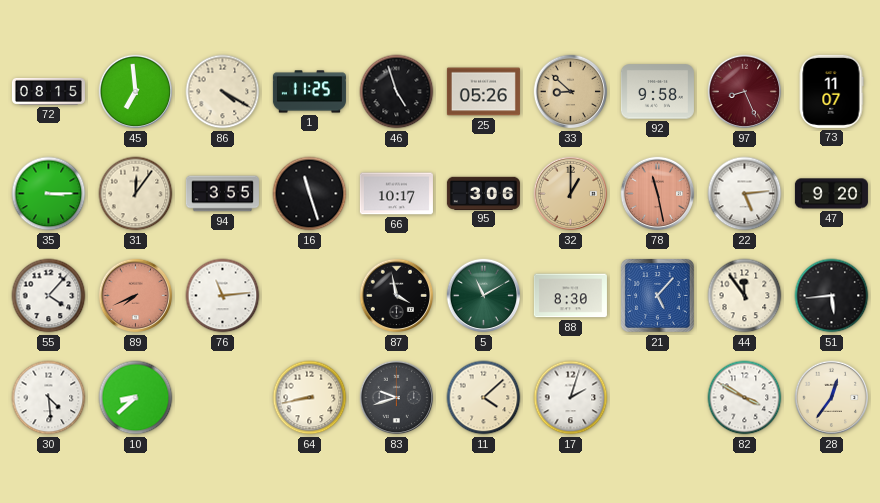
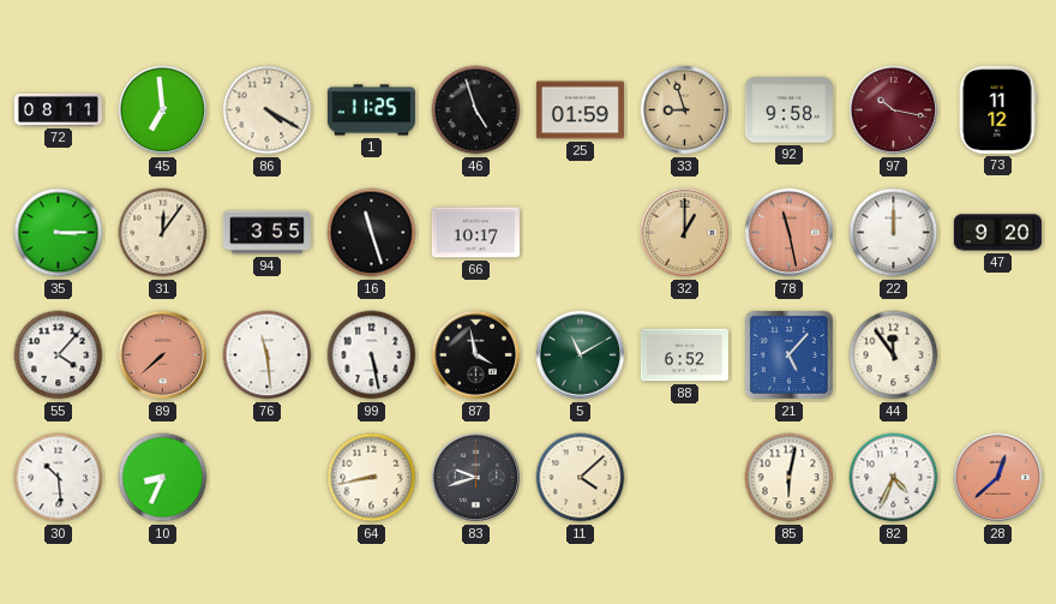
72: 08:15 -> 08:11 (58, 109)
25: 05:26 -> 01:59 (580, 110)
33: 8:52 -> 8:57 (685, 110)
97: 8:26 -> 10:17 (894, 110)
73: 11:07 -> 11:12 (997, 109)
95: 3:06 -> none (483, 193)
22: 5:14 -> 12:00 (894, 233)
89: 7:41 -> 7:38 (163, 355)
76: 11:14 -> 11:29 (268, 355)
99: none -> 5:28 (372, 355)
88: 8:30 -> 6:52 (684, 355)
51: 5:44 -> none (832, 296)
30: 4:29 -> 10:29 (59, 478)
10: 8:38 -> 8:34 (163, 478)
17: 2:03 -> none (571, 398)
85: none -> 6:02 (790, 478)
82: 3:50 -> 4:34 (894, 478)
28: 12:36 -> 12:38 (998, 478)
28 dial: cream -> salmon (998, 478)
